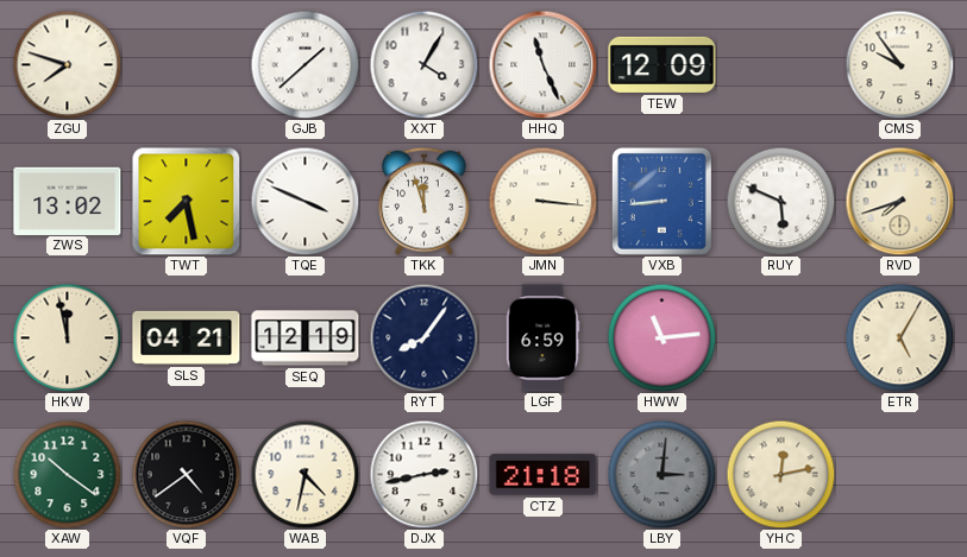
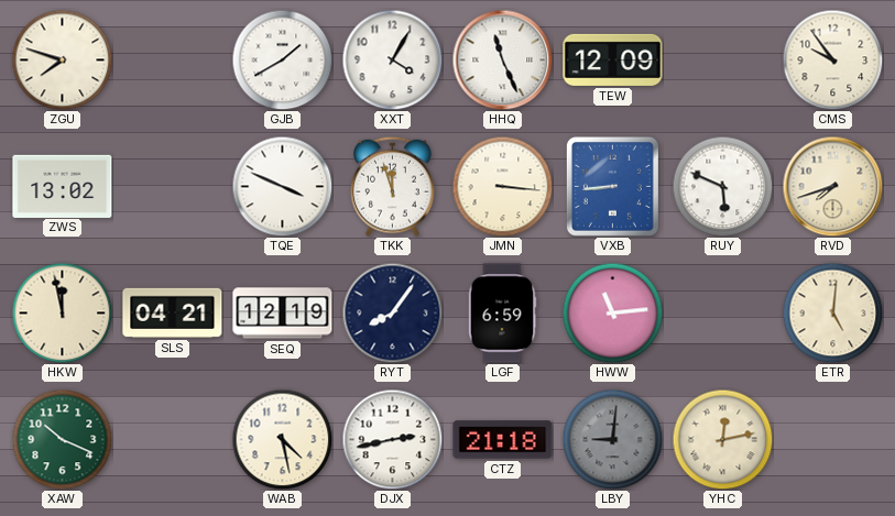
GJB: 1:38 -> 1:40 (282, 59)
TWT: 7:28 -> none (186, 201)
ETR: 5:05 -> 5:01 (832, 312)
XAW: 10:21 -> 10:19 (62, 439)
VQF: 4:39 -> none (186, 474)
WAB: 4:32 -> 4:28 (282, 439)
LBY: 3:01 -> 9:01 (612, 439)
